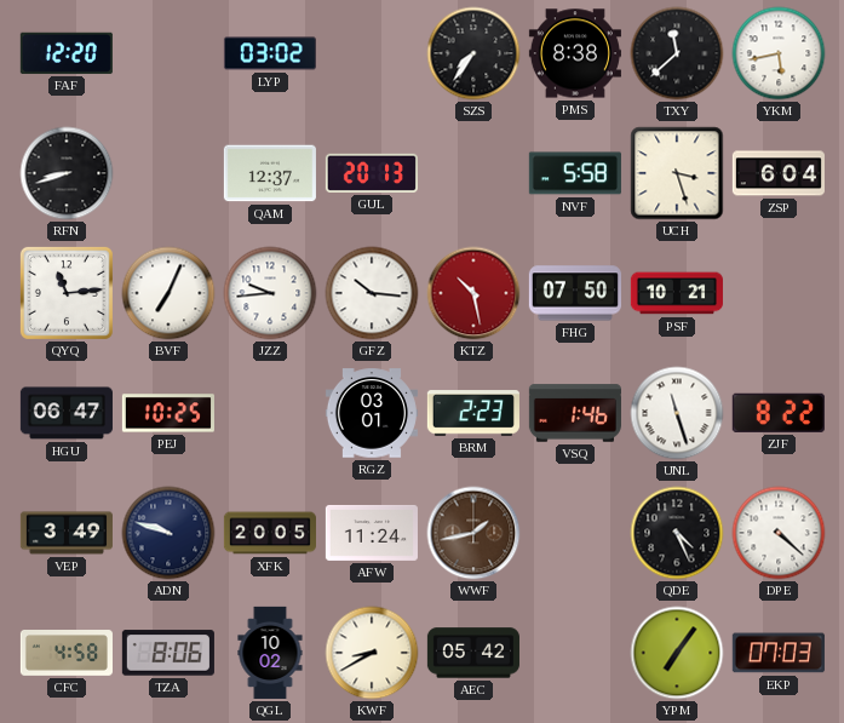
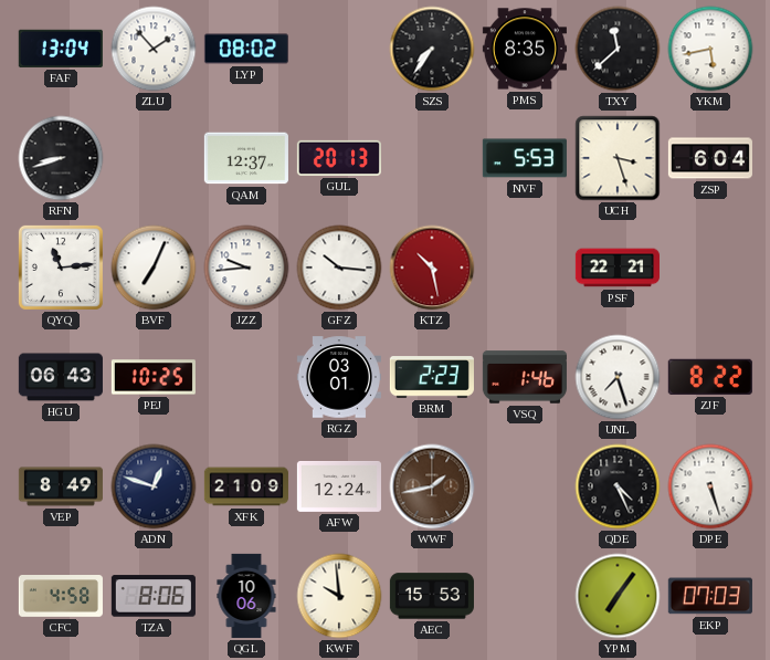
FAF: 12:20 -> 13:04 (61, 49)
ZLU: none -> 1:53 (154, 49)
LYP: 03:02 -> 08:02 (246, 49)
PMS: 8:38 -> 8:35 (525, 49)
NVF: 5:58 -> 5:53 (525, 158)
FHG: 07:50 -> none (575, 293)
PSF: 10:21 -> 22:21 (618, 268)
HGU: 06:47 -> 06:43 (61, 377)
UNL: 11:27 -> 7:27 (618, 377)
VEP: 3:49 -> 8:49 (61, 486)
ADN: 9:48 -> 12:48 (154, 486)
XFK: 20:05 -> 21:09 (246, 486)
AFW: 11:24 -> 12:24 (339, 486)
DPE: 4:22 -> 5:27 (710, 486)
QGL: 10:02 -> 10:06 (246, 596)
KWF: 8:40 -> 9:59 (339, 596)
AEC: 05:42 -> 15:53 (432, 596)
